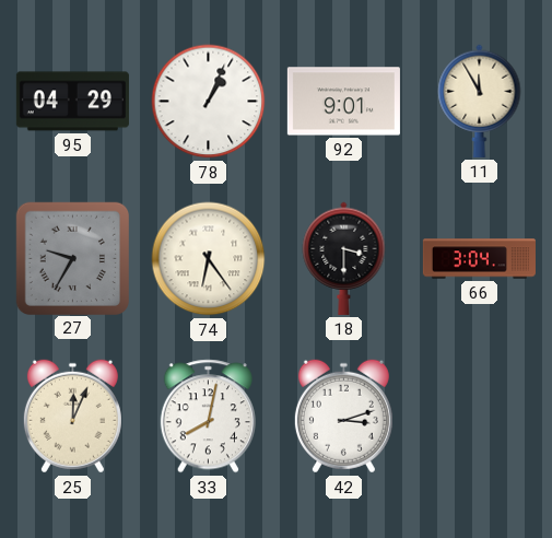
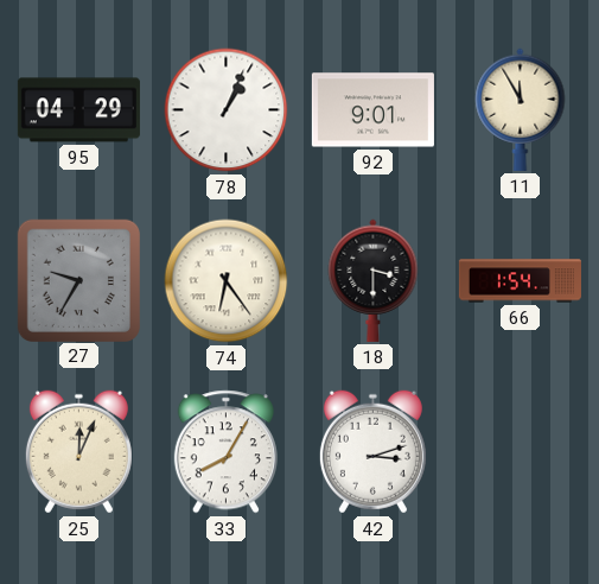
66: 3:04 -> 1:54 (520, 281)
33: 8:02 -> 8:05 (225, 452)
